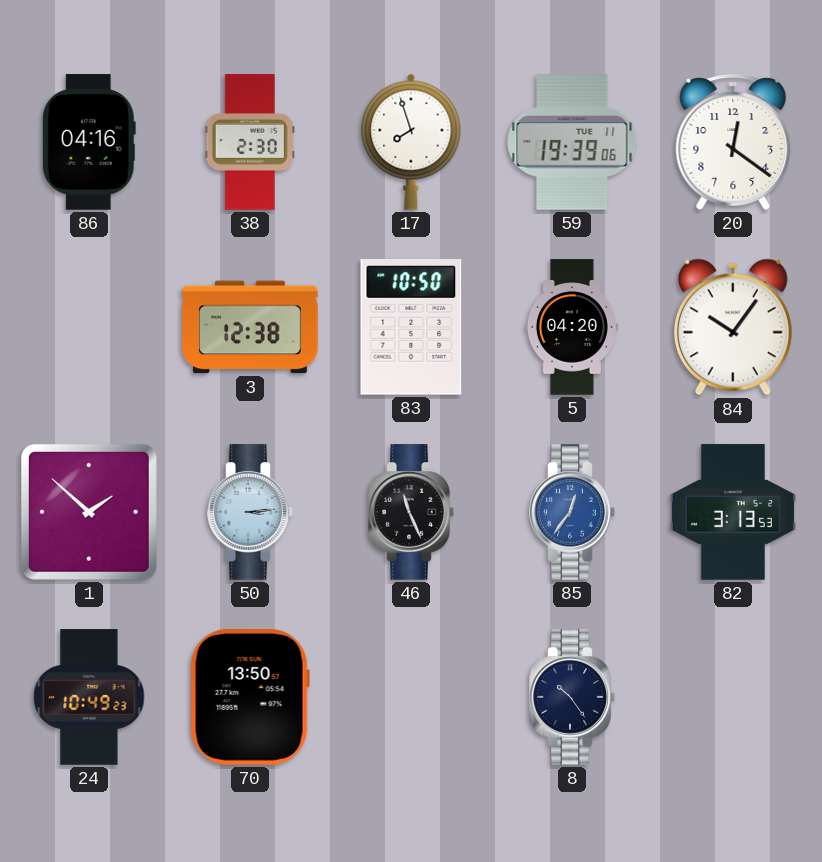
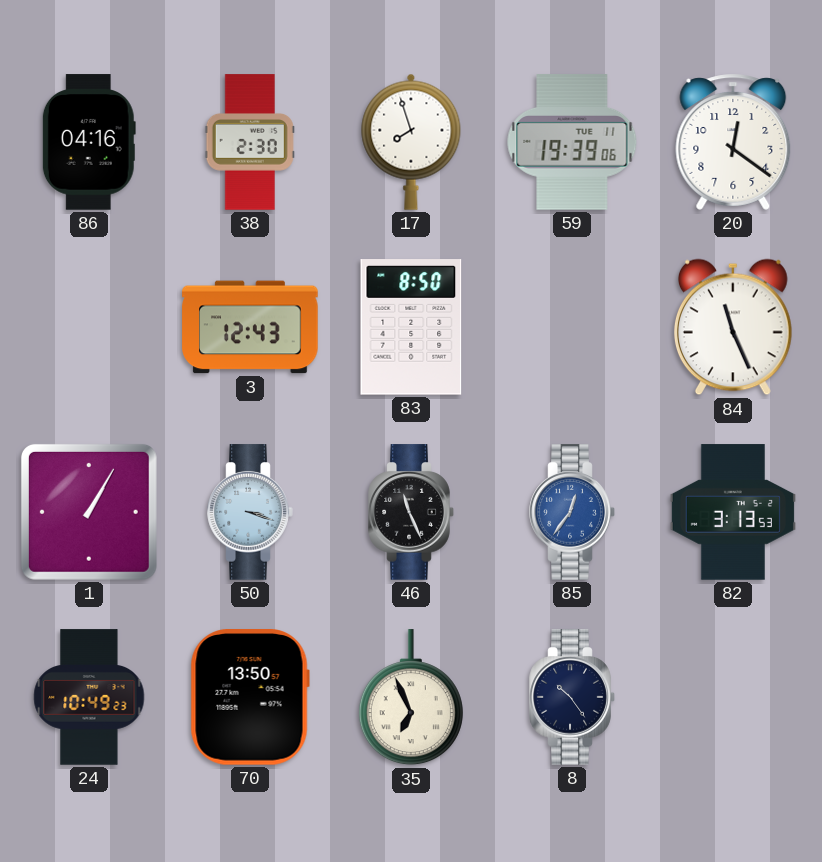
3: 12:38 -> 12:43 (250, 327)
83: 10:50 -> 8:50 (411, 327)
5: 04:20 -> none (572, 327)
84: 10:06 -> 11:26 (733, 327)
1: 1:52 -> 1:05 (89, 512)
50: 3:14 -> 3:18 (250, 512)
35: none -> 6:56 (411, 698)
